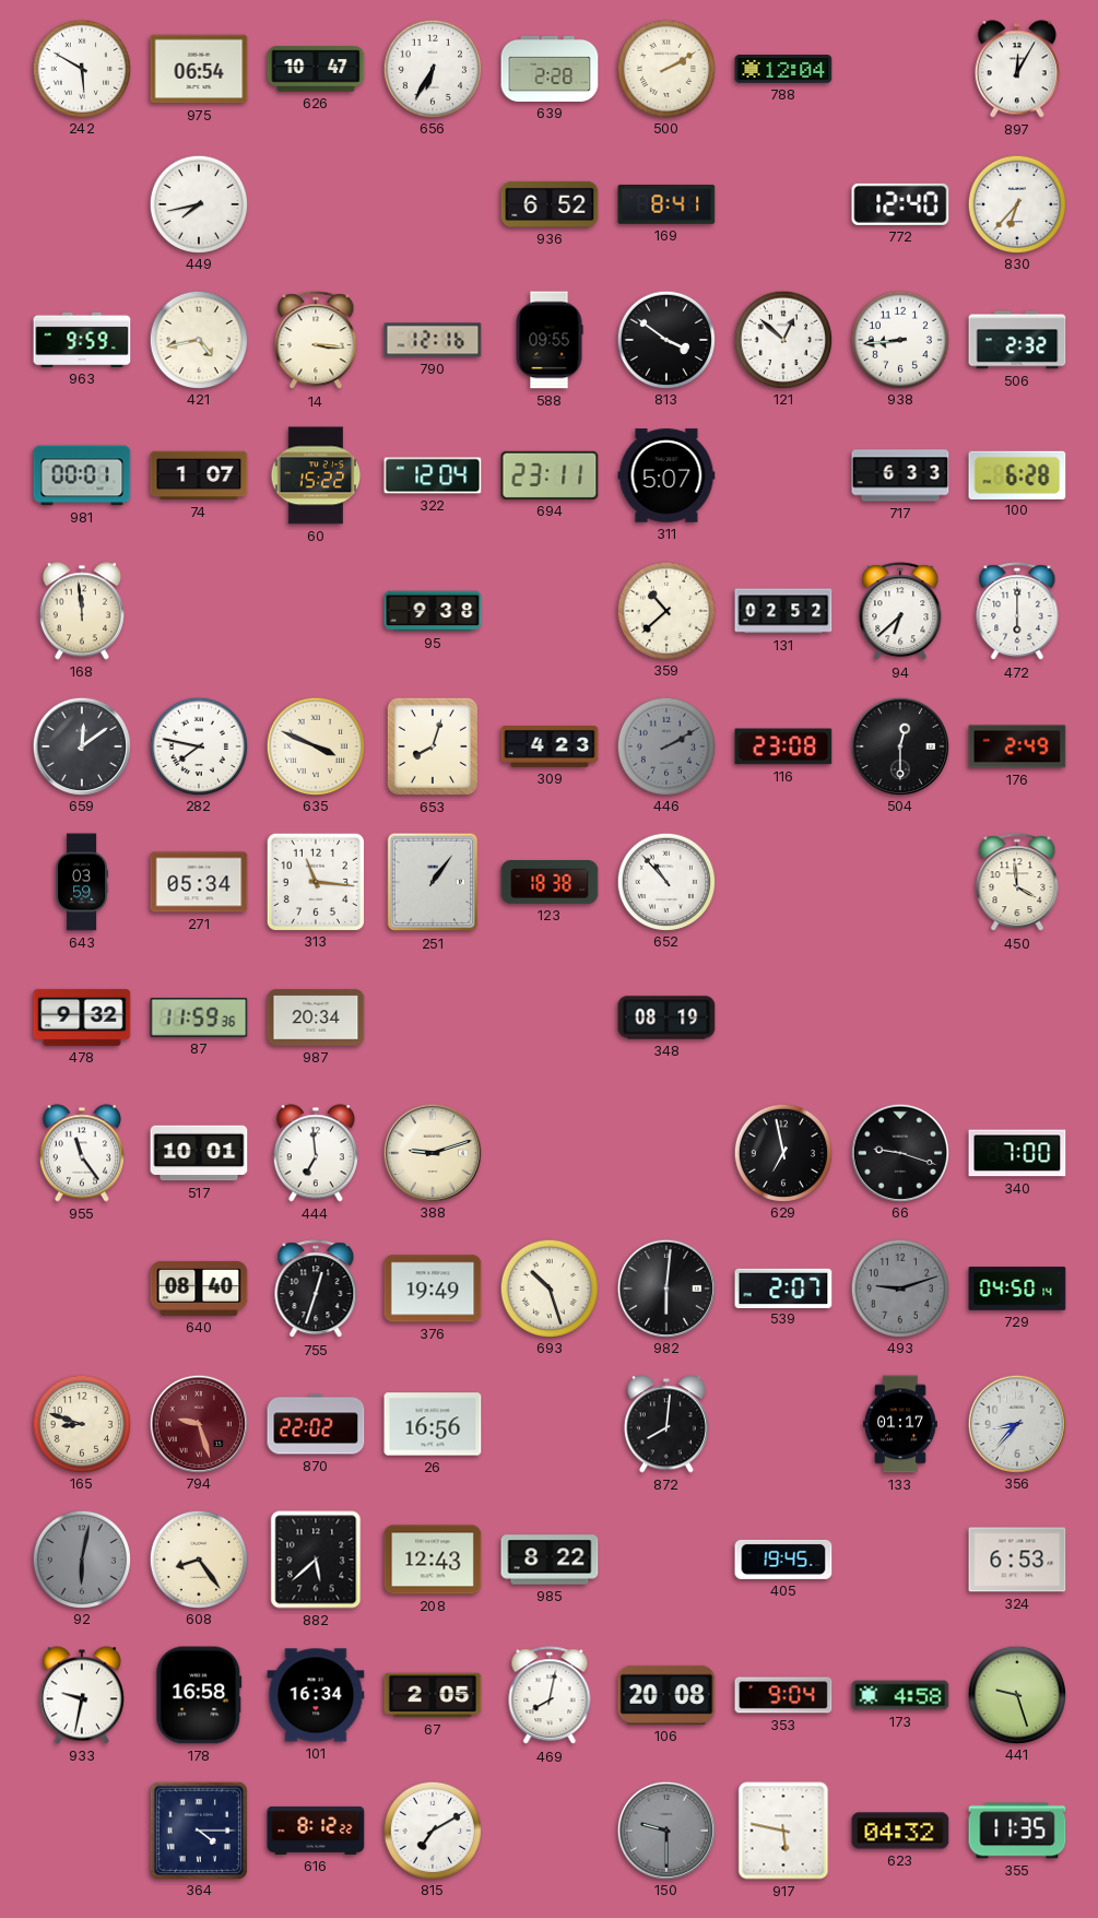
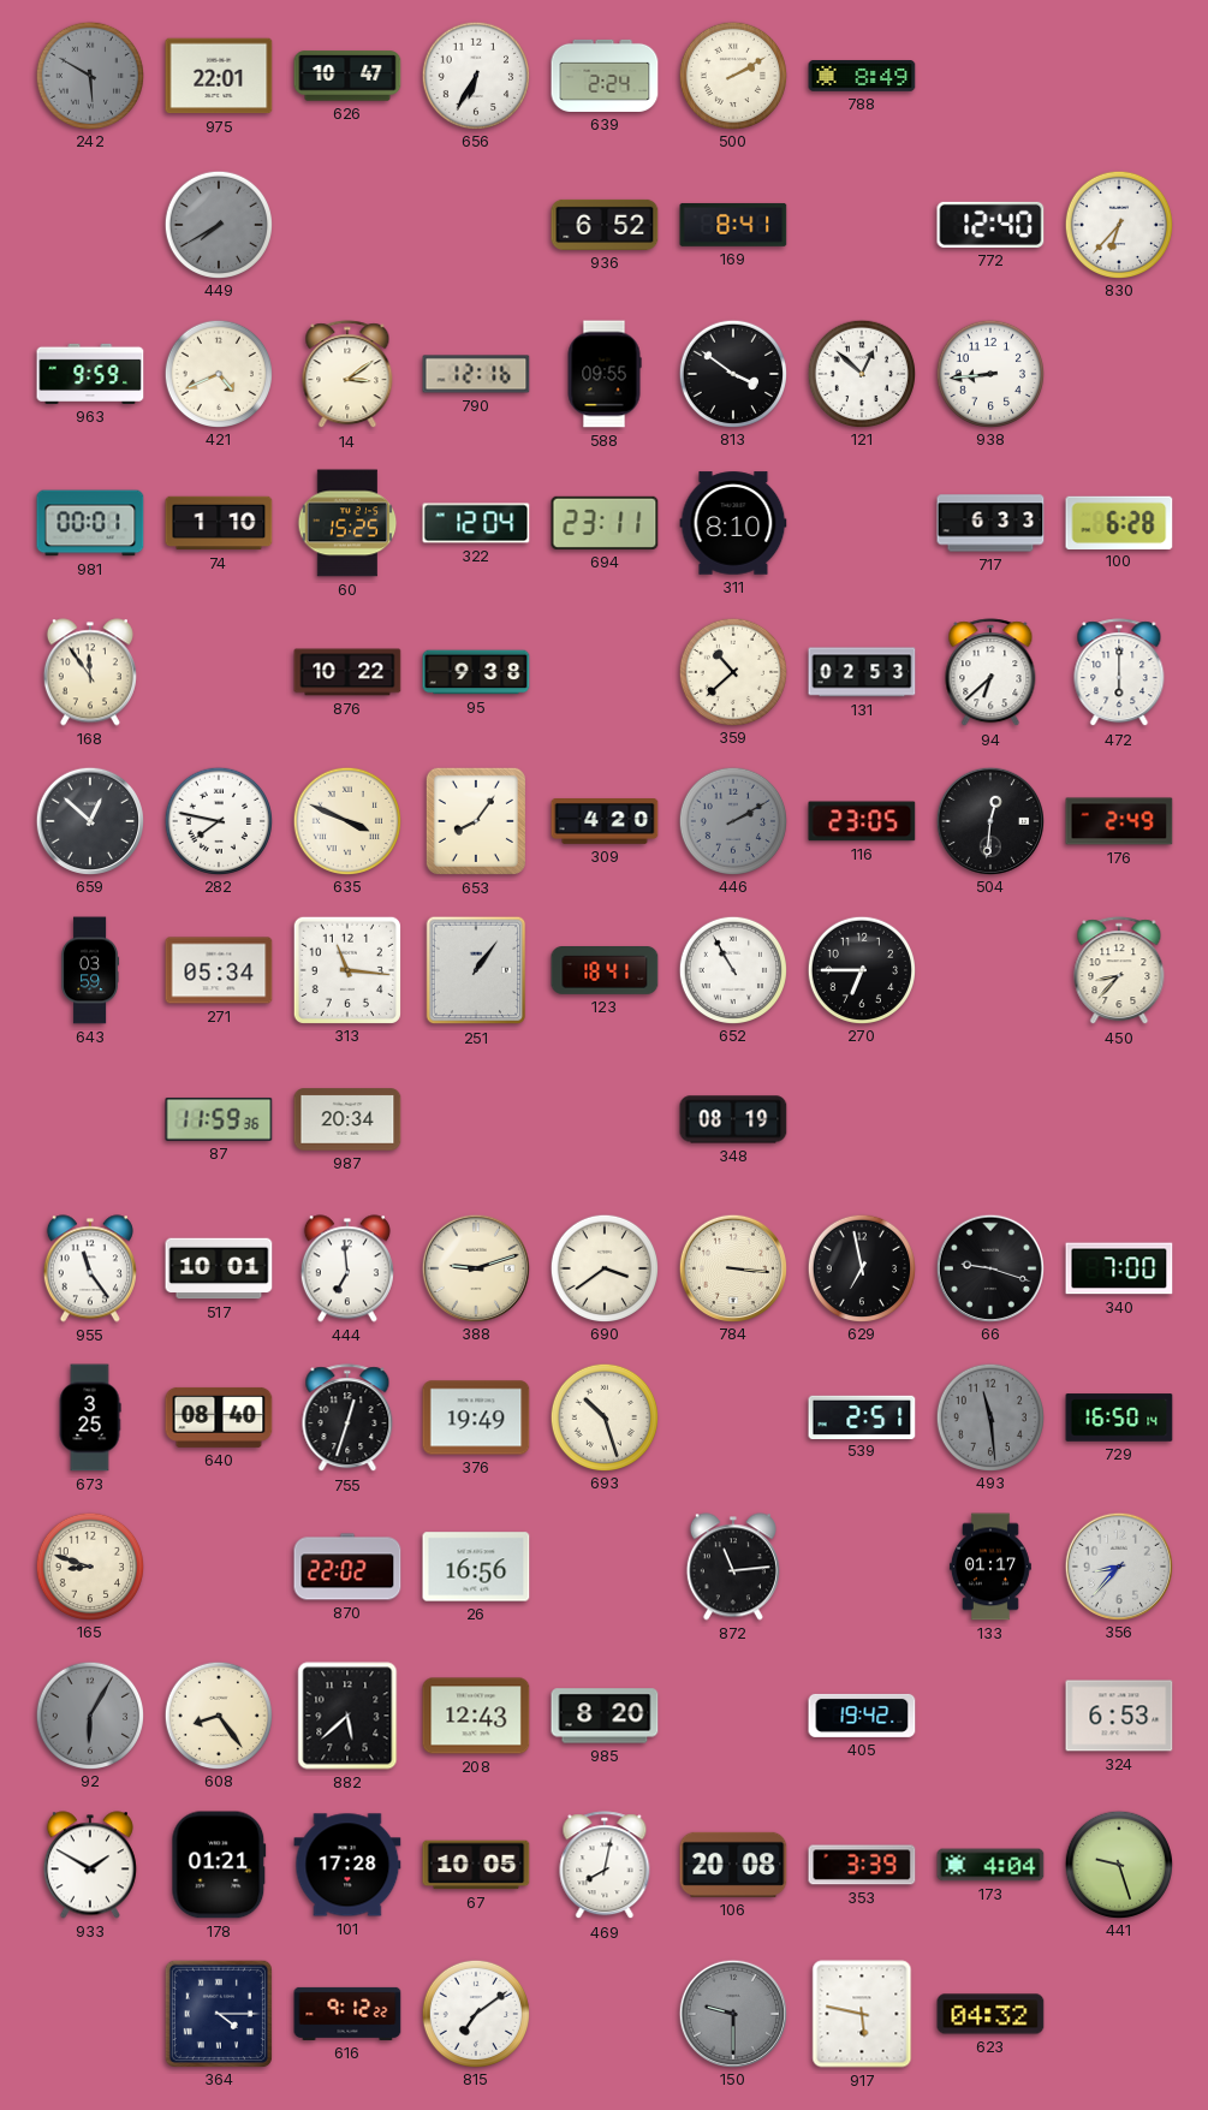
242 dial: white -> grey (89, 75)
975: 06:54 -> 22:01 (219, 76)
639: 2:28 -> 2:24 (605, 76)
788: 12:04 -> 8:49 (862, 77)
897: 12:05 -> none (1017, 69)
449: 7:43 -> 7:40 (218, 224)
449 dial: white -> grey (218, 224)
421: 4:43 -> 4:41 (218, 373)
14: 3:16 -> 3:09 (347, 375)
506: 2:32 -> none (1017, 340)
74: 1:07 -> 1:10 (219, 523)
60: 15:22 -> 15:25 (347, 523)
311: 5:07 -> 8:10 (733, 523)
168: 11:59 -> 11:54 (90, 672)
876: none -> 10:22 (347, 672)
131: 02:52 -> 02:53 (862, 672)
659: 12:09 -> 12:52 (89, 820)
653: 8:03 -> 8:06 (476, 821)
309: 4:23 -> 4:20 (605, 822)
116: 23:08 -> 23:05 (862, 821)
504: 12:30 -> 12:31 (989, 820)
123: 18:38 -> 18:41 (605, 971)
652: 10:53 -> 10:55 (732, 969)
270: none -> 6:45 (861, 969)
450: 3:59 -> 8:37 (1119, 971)
478: 9:32 -> none (82, 1017)
690: none -> 3:39 (603, 1267)
784: none -> 3:16 (732, 1267)
673: none -> 3:25 (90, 1417)
982: 6:01 -> none (665, 1287)
539: 2:07 -> 2:51 (862, 1416)
493: 9:12 -> 11:29 (989, 1416)
729: 04:50 -> 16:50 (1119, 1417)
794: 9:27 -> none (198, 1423)
872: 8:01 -> 11:14 (733, 1567)
92: 6:02 -> 6:05 (89, 1714)
985: 8:22 -> 8:20 (605, 1716)
405: 19:45 -> 19:42 (862, 1716)
933: 9:32 -> 1:50 (90, 1865)
178: 16:58 -> 01:21 (219, 1865)
101: 16:34 -> 17:28 (347, 1865)
67: 2:05 -> 10:05 (476, 1865)
353: 9:04 -> 3:39 (862, 1865)
173: 4:58 -> 4:04 (990, 1865)
616: 8:12 -> 9:12 (347, 2014)
815: 7:10 -> 7:09 (475, 2013)
355: 11:35 -> none (1017, 1831)
